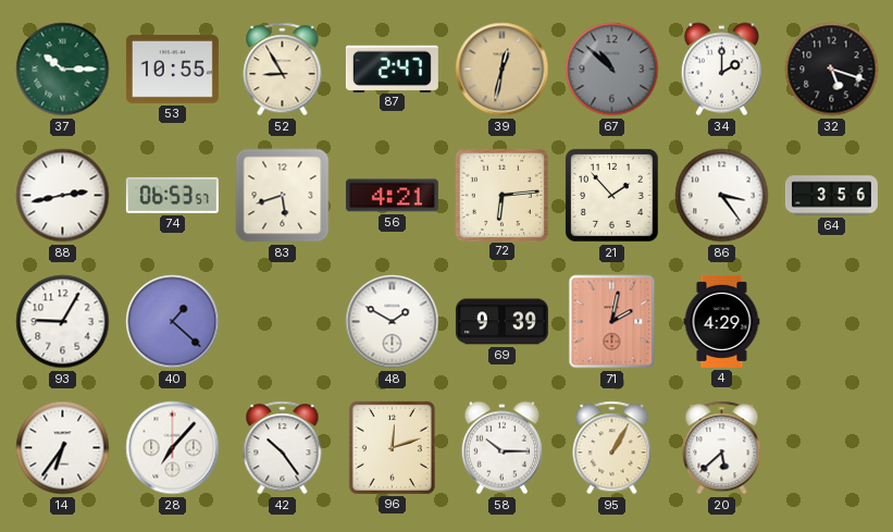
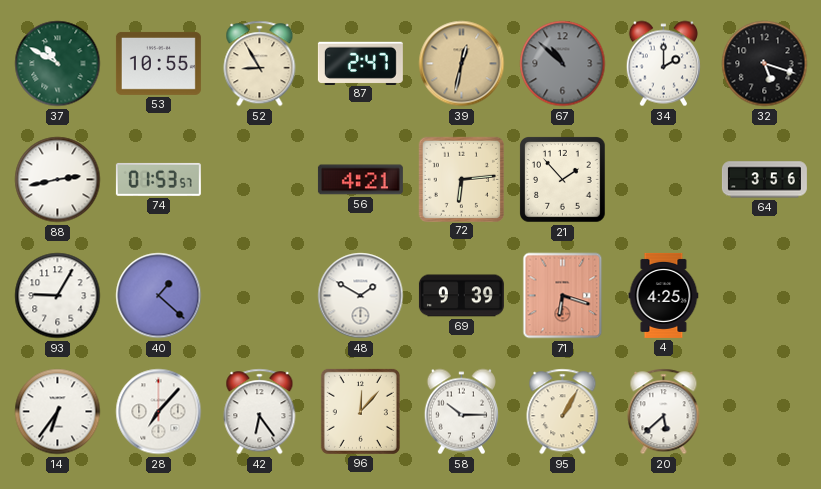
37: 10:15 -> 10:50 (58, 64)
74: 06:53 -> 01:53 (158, 179)
83: 5:42 -> none (283, 196)
86: 3:24 -> none (722, 196)
71: 2:02 -> 6:18 (563, 296)
4: 4:29 -> 4:25 (664, 295)
42: 10:24 -> 6:24 (260, 412)
96: 12:12 -> 12:07 (360, 411)
